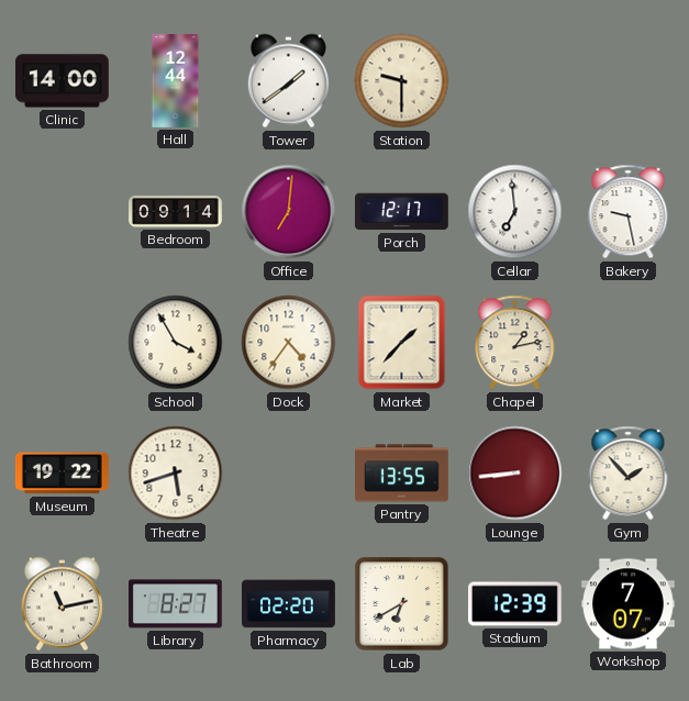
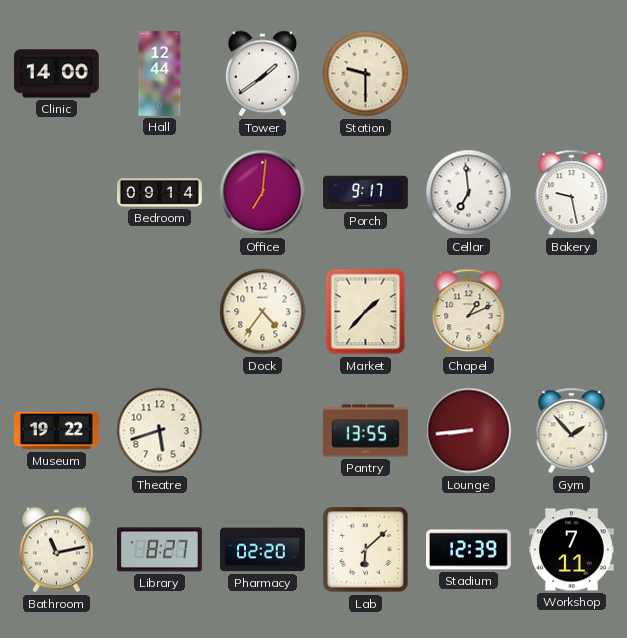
Porch: 12:17 -> 9:17 (366, 193)
School: 3:55 -> none (176, 343)
Chapel: 1:13 -> 1:11 (469, 312)
Lab: 6:40 -> 6:08 (366, 550)
Workshop: 7:07 -> 7:11 (572, 550)
